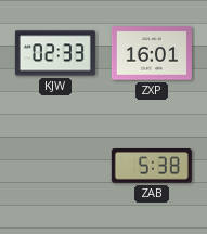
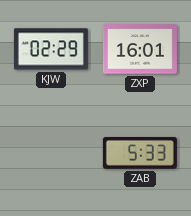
KJW: 02:33 -> 02:29 (51, 49)
ZAB: 5:38 -> 5:33 (140, 154)
